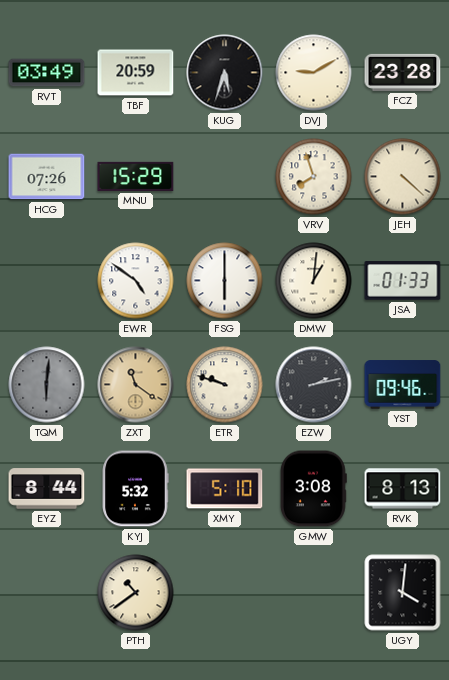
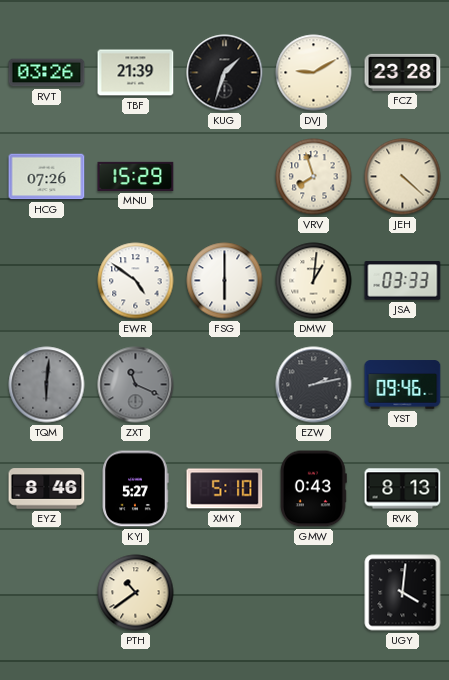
RVT: 03:49 -> 03:26 (47, 73)
TBF: 20:59 -> 21:39 (136, 73)
KUG: 5:33 -> 1:33 (225, 73)
JSA: 01:33 -> 03:33 (403, 281)
ZXT: 11:21 -> 11:19 (136, 385)
ZXT dial: champagne -> grey (136, 385)
ETR: 9:48 -> none (225, 385)
EYZ: 8:44 -> 8:46 (47, 489)
KYJ: 5:32 -> 5:27 (135, 489)
GMW: 3:08 -> 0:43 (313, 489)
